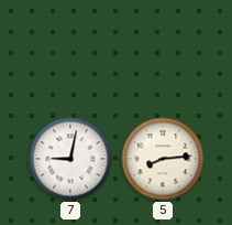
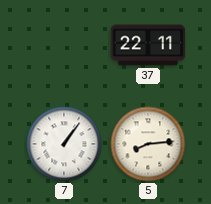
37: none -> 22:11 (148, 45)
7: 9:02 -> 1:06 (64, 144)
